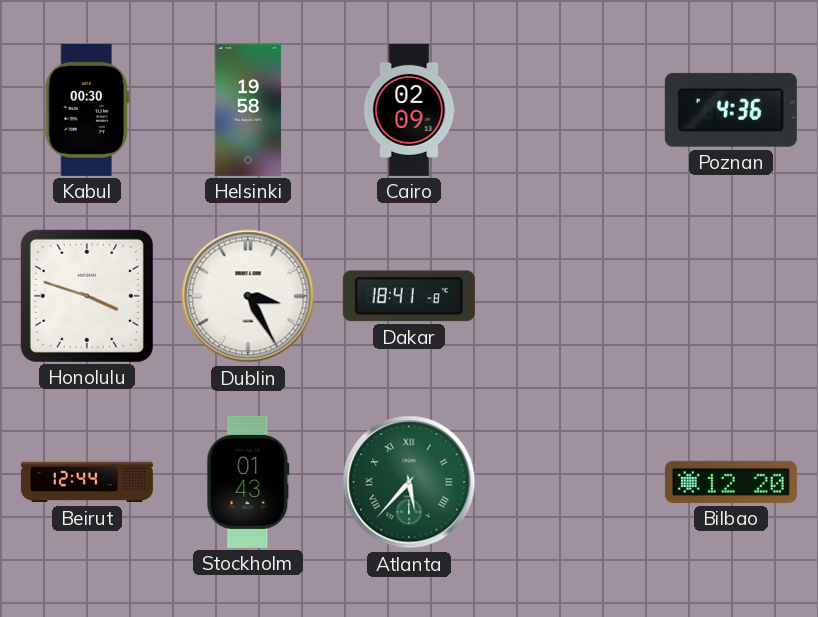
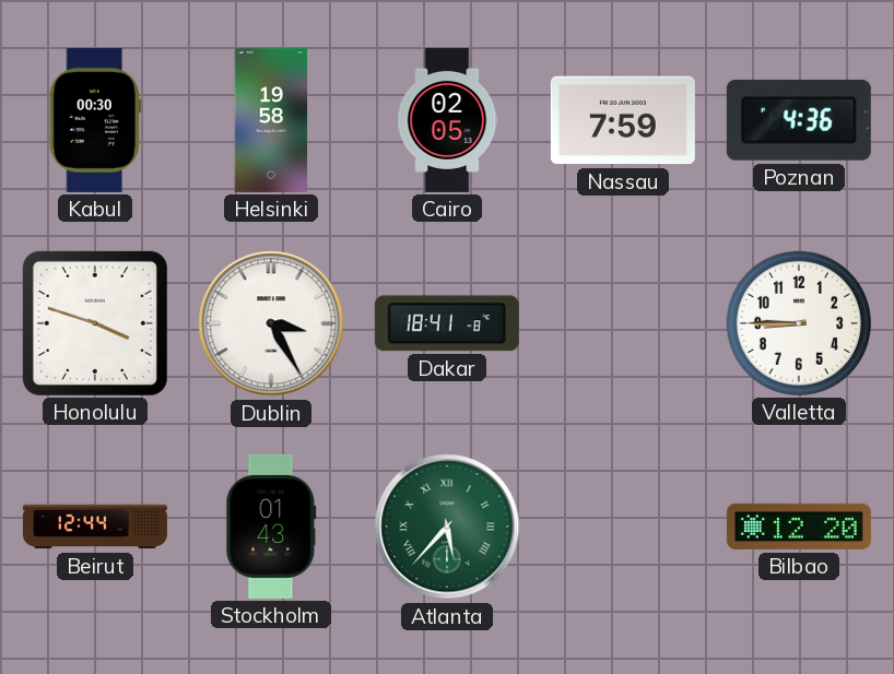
Cairo: 02:09 -> 02:05 (447, 120)
Nassau: none -> 7:59 (623, 120)
Valletta: none -> 8:45 (799, 323)
